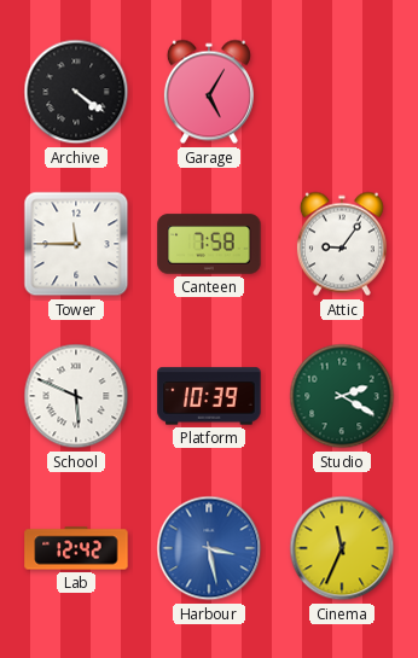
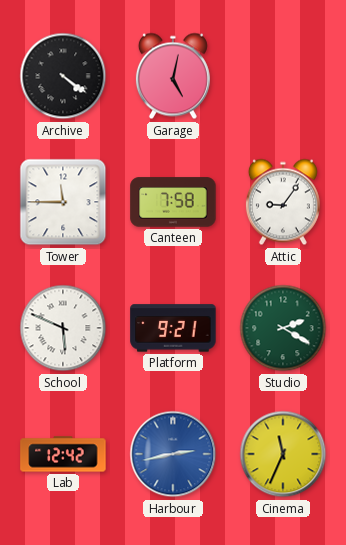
Garage: 5:05 -> 5:02 (173, 76)
Platform: 10:39 -> 9:21 (173, 328)
Harbour: 3:28 -> 2:43 (173, 454)
